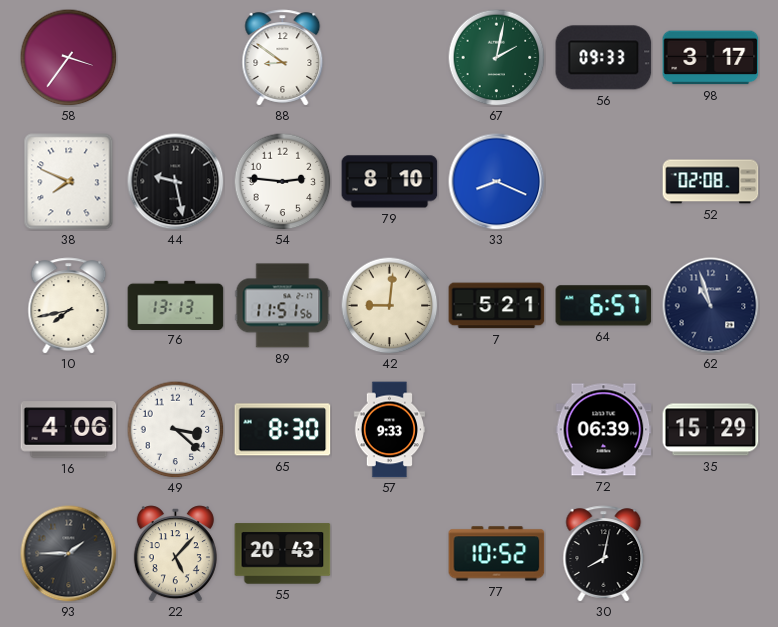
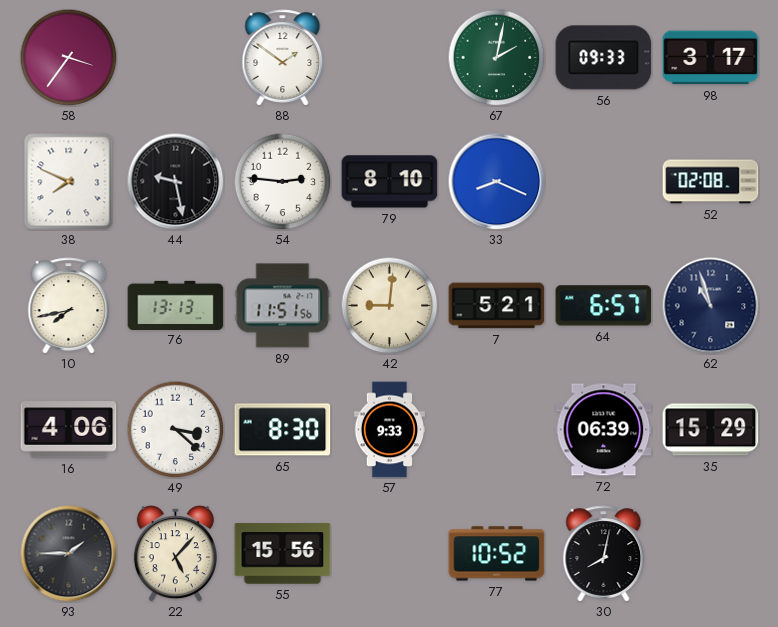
88: 8:51 -> 1:51 (283, 58)
55: 20:43 -> 15:56 (283, 554)
